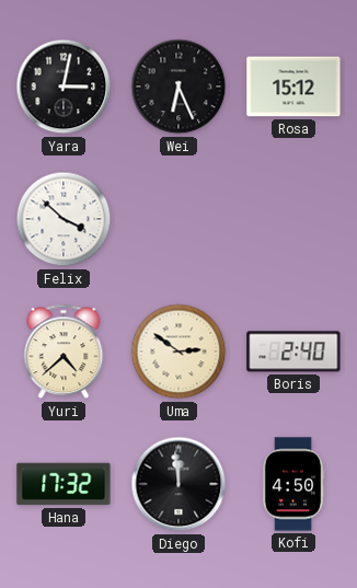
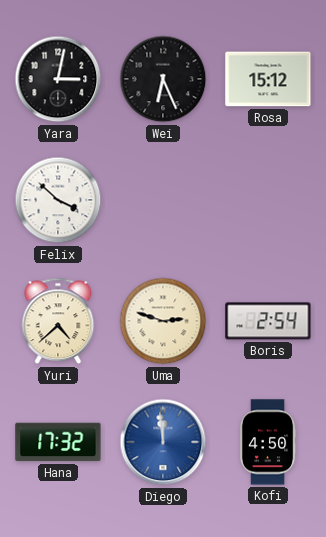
Uma: 2:51 -> 2:48 (163, 321)
Boris: 2:40 -> 2:54 (268, 321)
Diego dial: black -> blue (163, 442)
